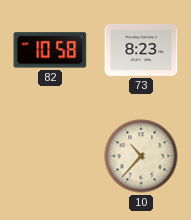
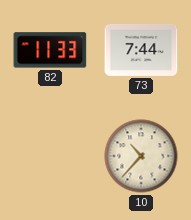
82: 10:58 -> 11:33 (50, 50)
73: 8:23 -> 7:44 (141, 50)
